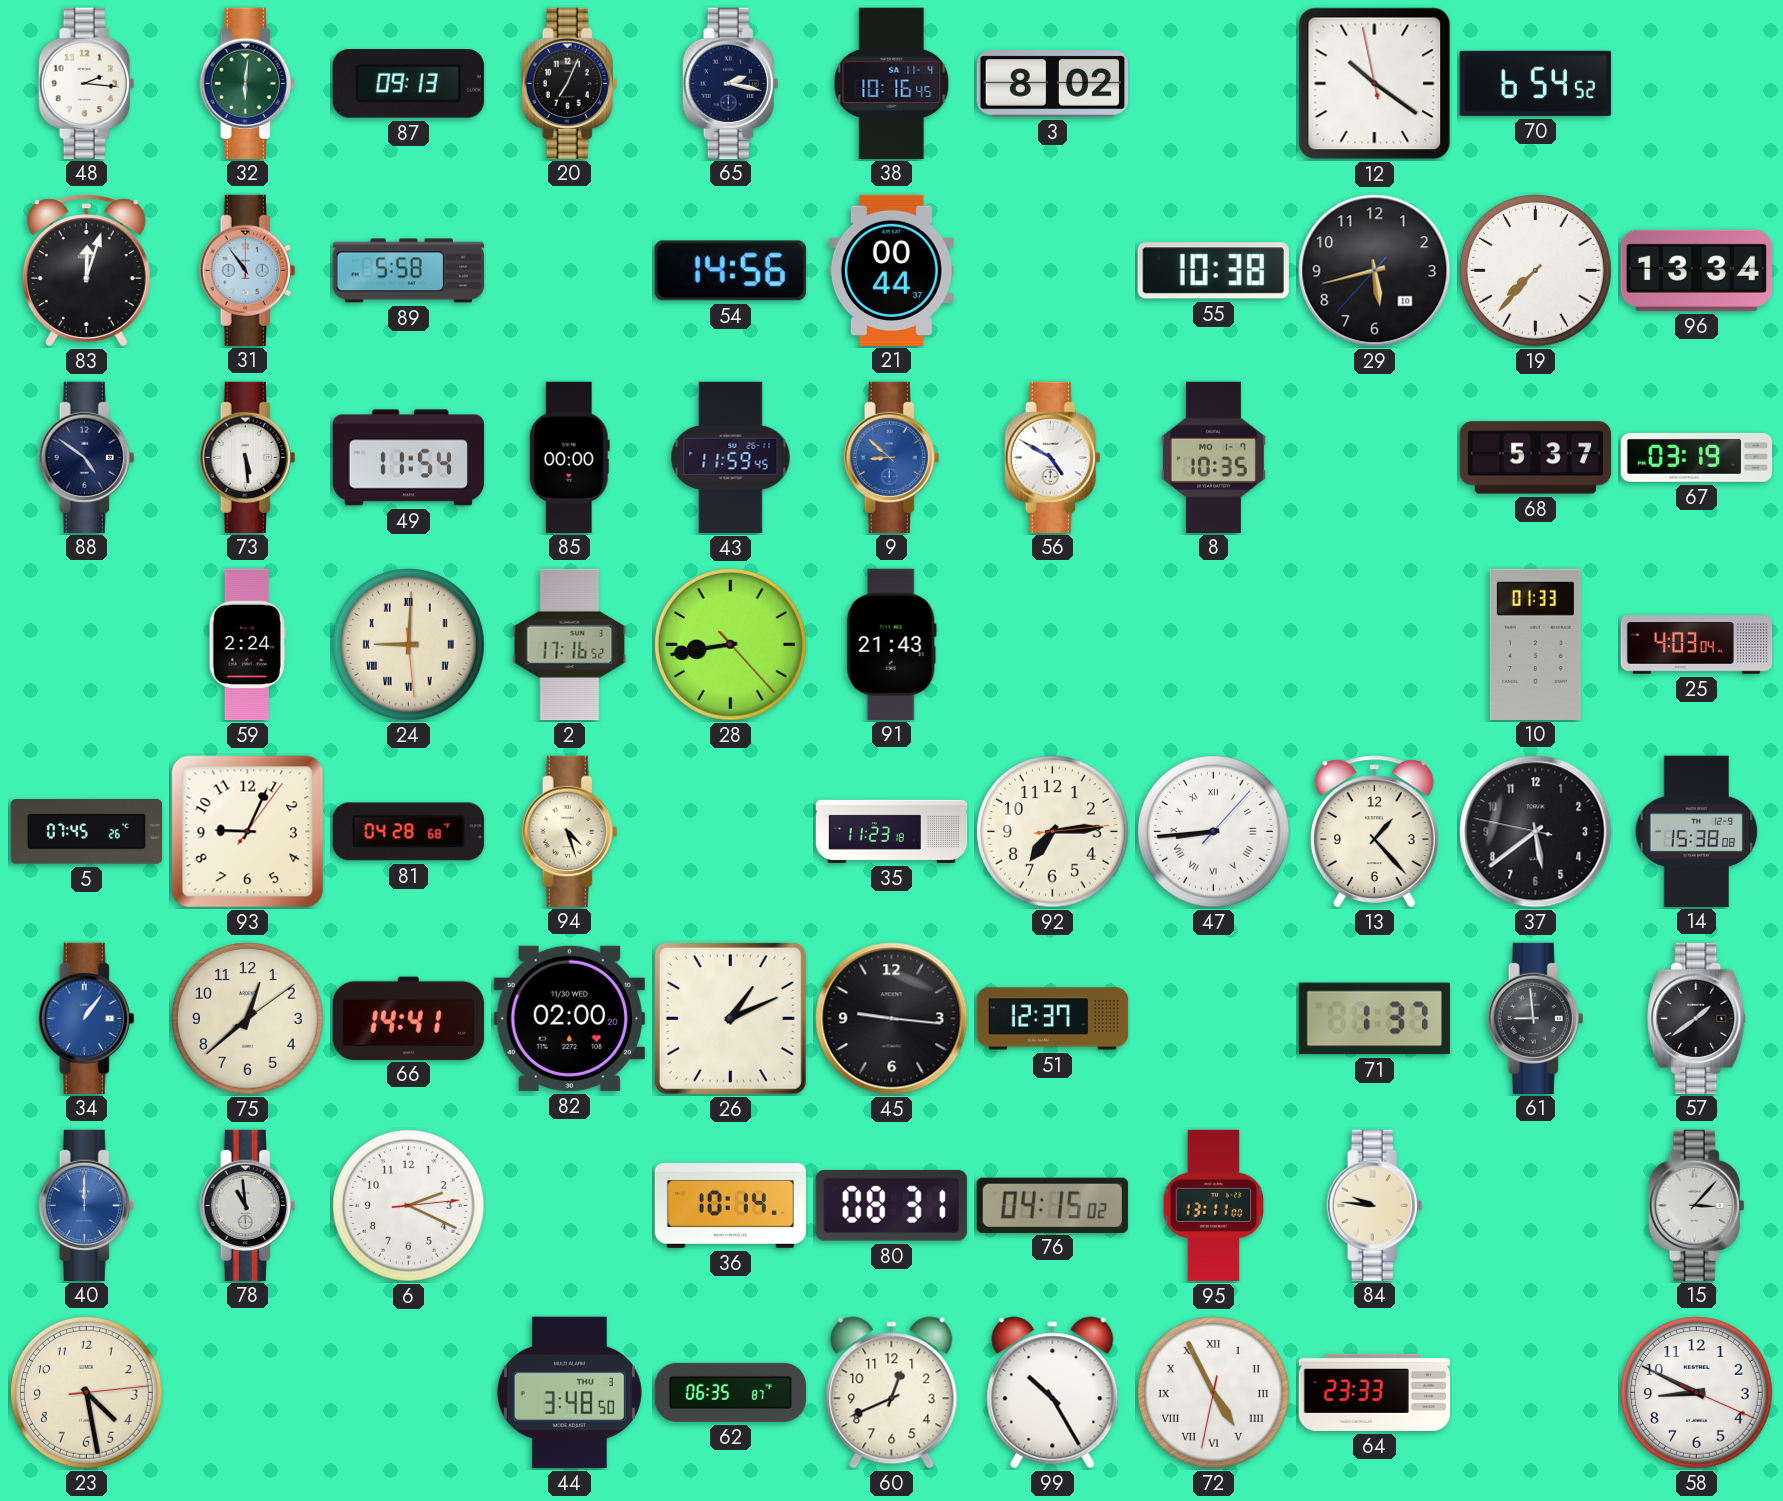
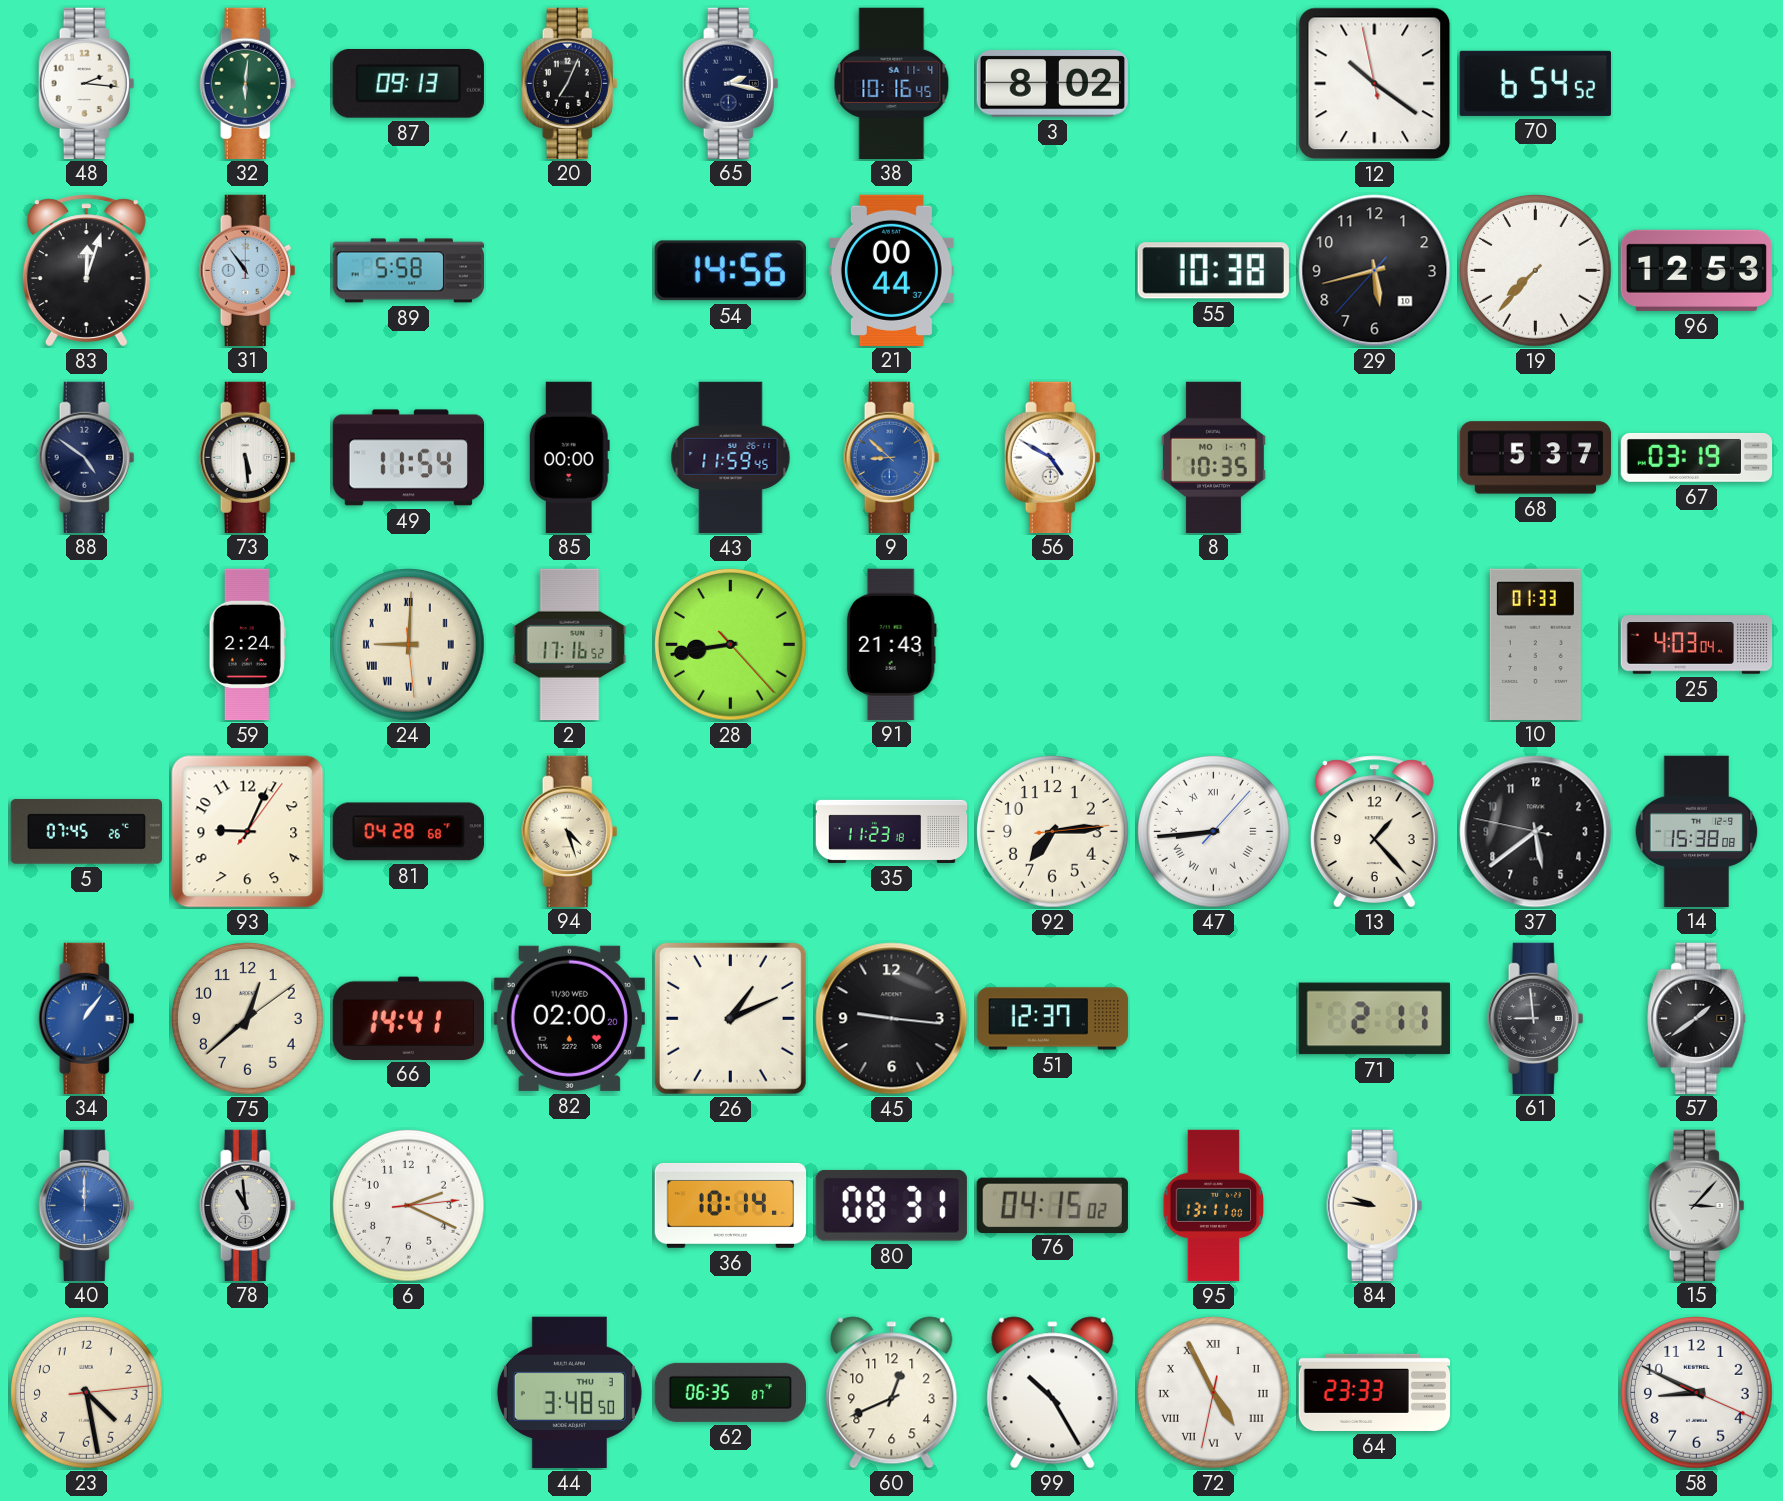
96: 13:34 -> 12:53 (1696, 270)
71: 1:37 -> 2:11 (1374, 1019)
